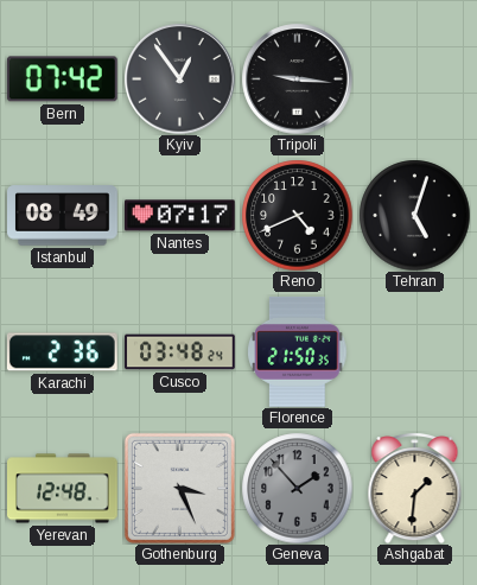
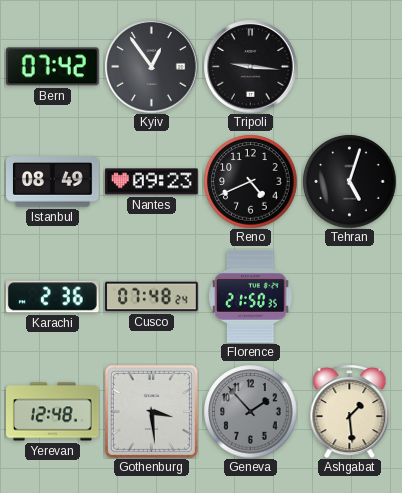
Nantes: 07:17 -> 09:23 (152, 182)
Cusco: 03:48 -> 07:48 (152, 297)
Gothenburg: 3:26 -> 3:29 (151, 411)
Ashgabat: 1:31 -> 1:29 (350, 412)
